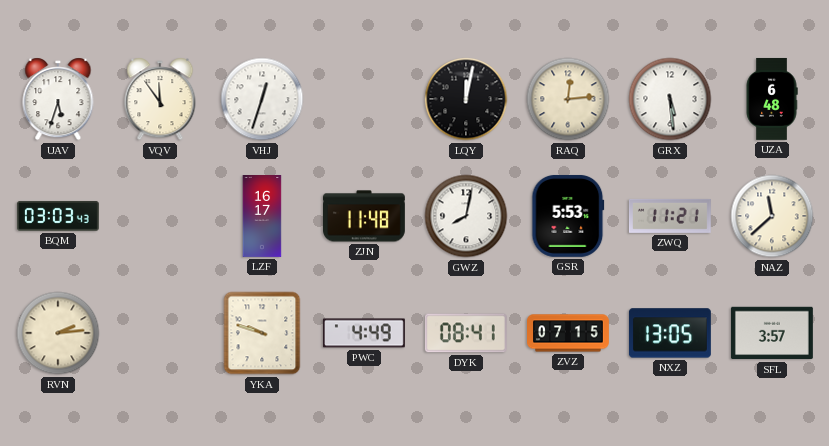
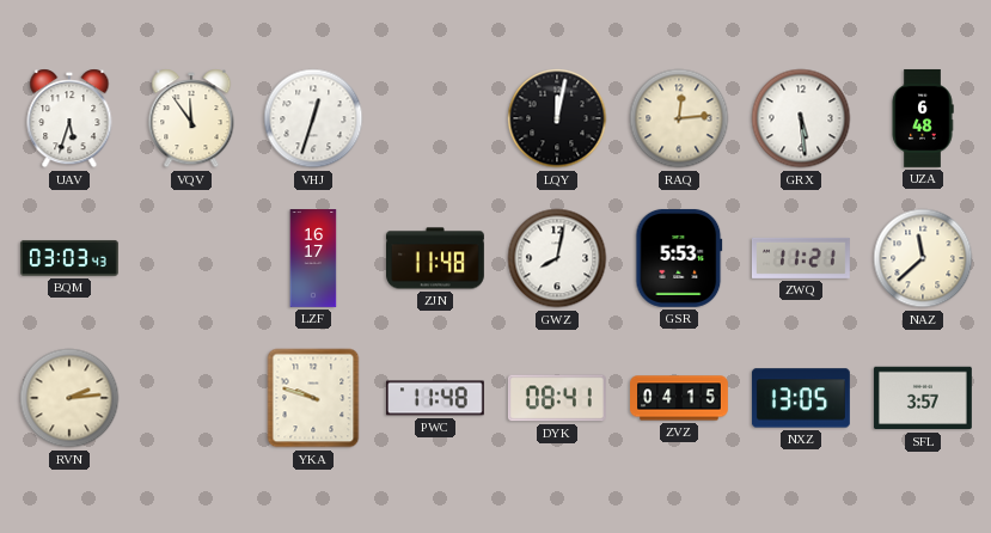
PWC: 4:49 -> 11:48 (435, 398)
ZVZ: 07:15 -> 04:15 (680, 398)
